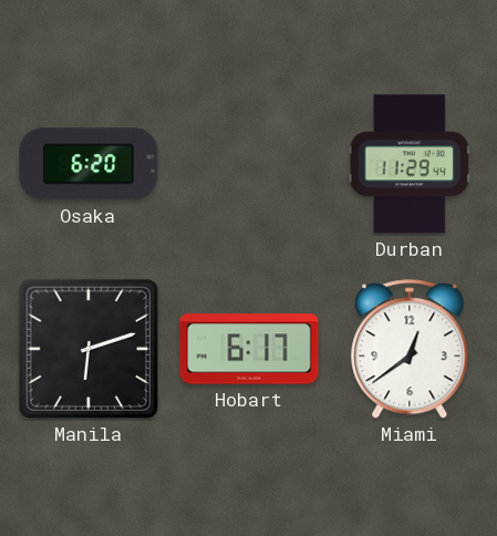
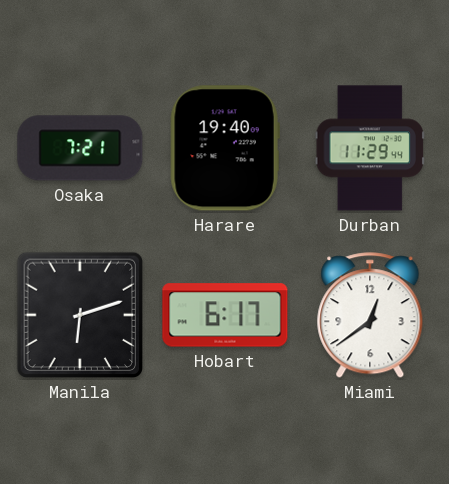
Osaka: 6:20 -> 7:21 (80, 148)
Harare: none -> 19:40 (225, 148)
